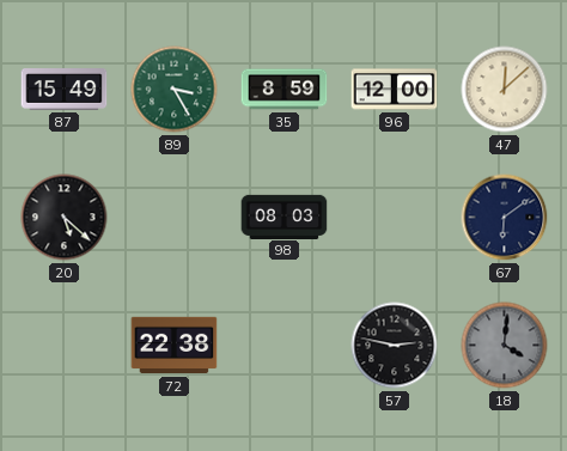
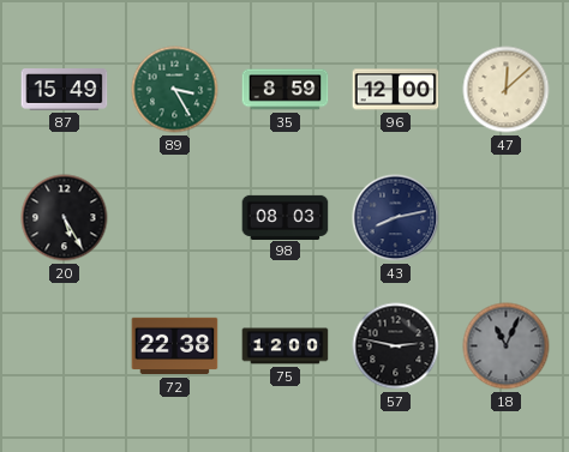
20: 5:22 -> 5:25 (65, 218)
43: none -> 8:13 (396, 218)
67: 6:09 -> none (505, 218)
75: none -> 12:00 (286, 346)
18: 4:01 -> 11:04 (507, 346)
